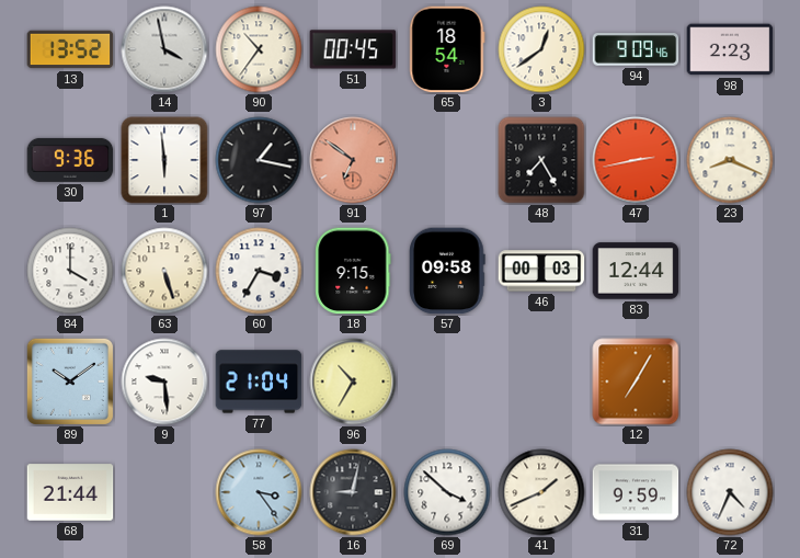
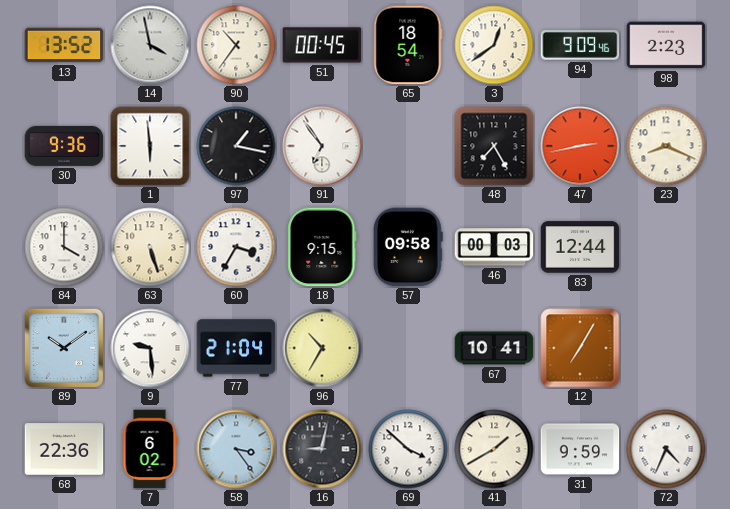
91: 6:51 -> 6:54 (322, 146)
91 dial: salmon -> white (322, 146)
67: none -> 10:41 (494, 348)
68: 21:44 -> 22:36 (64, 449)
7: none -> 6:02 (150, 449)
41: 1:41 -> 1:40 (494, 449)
